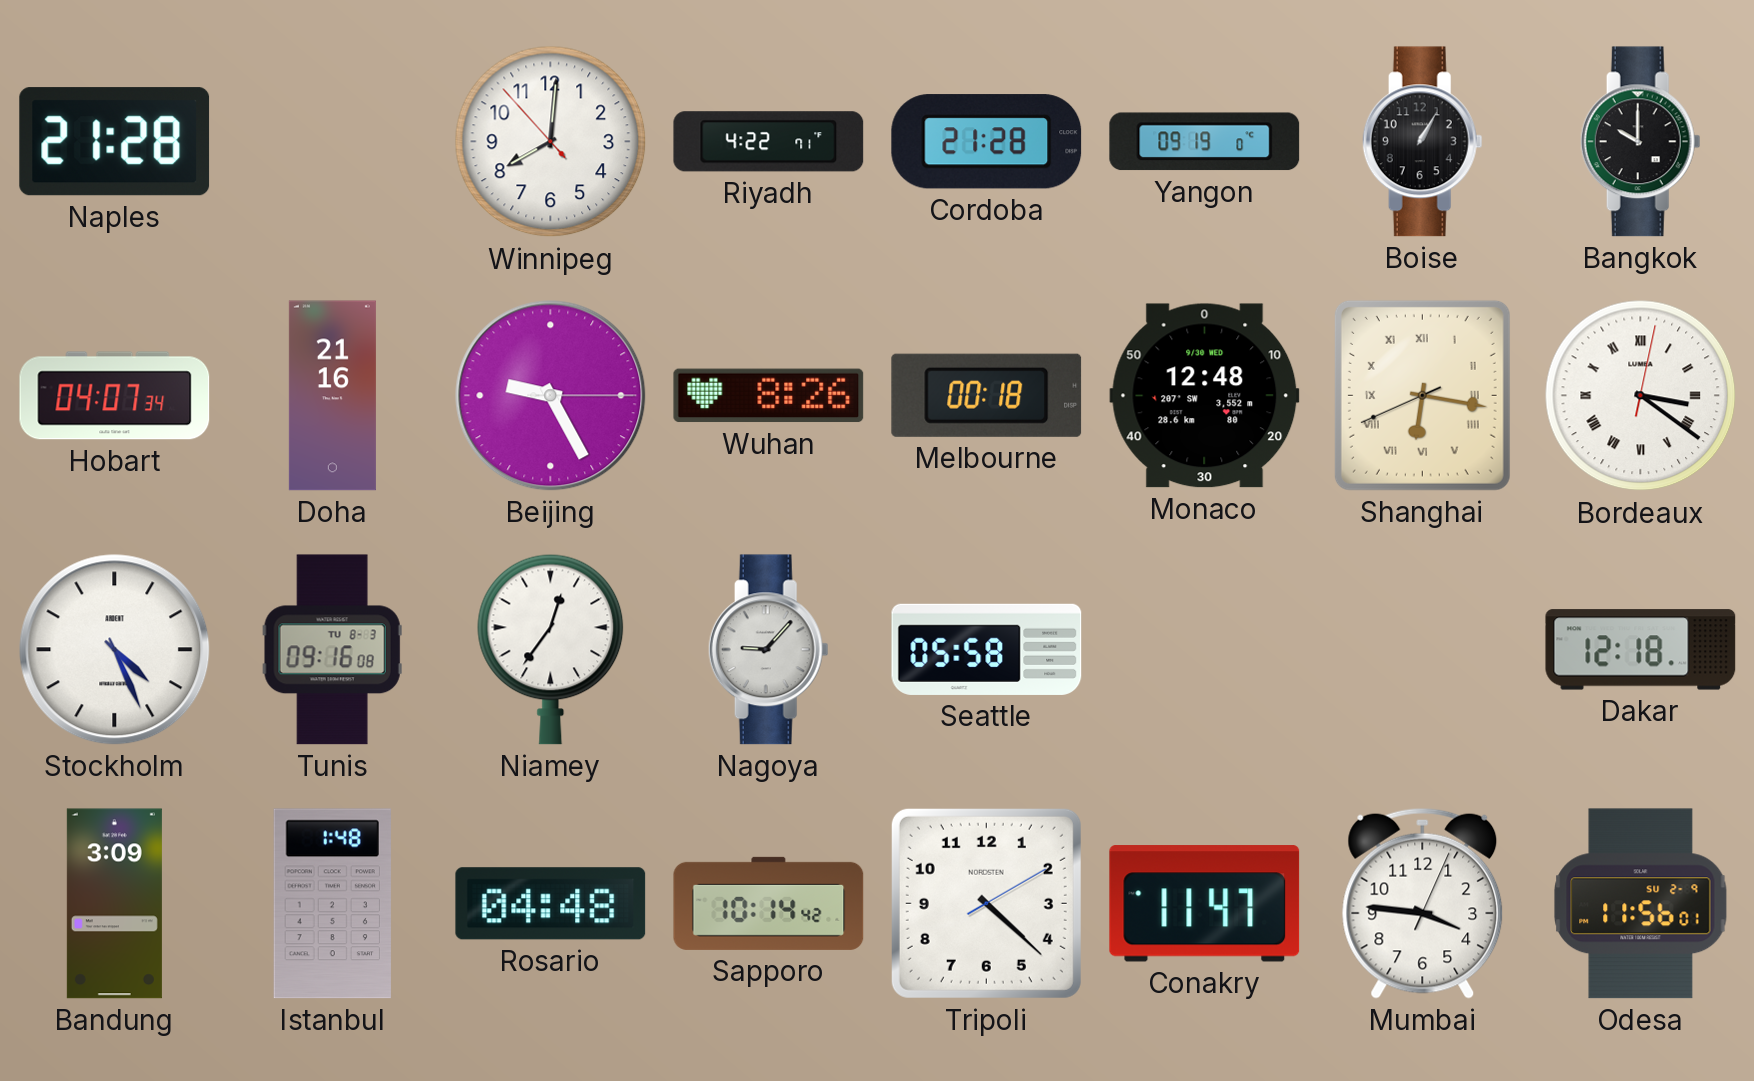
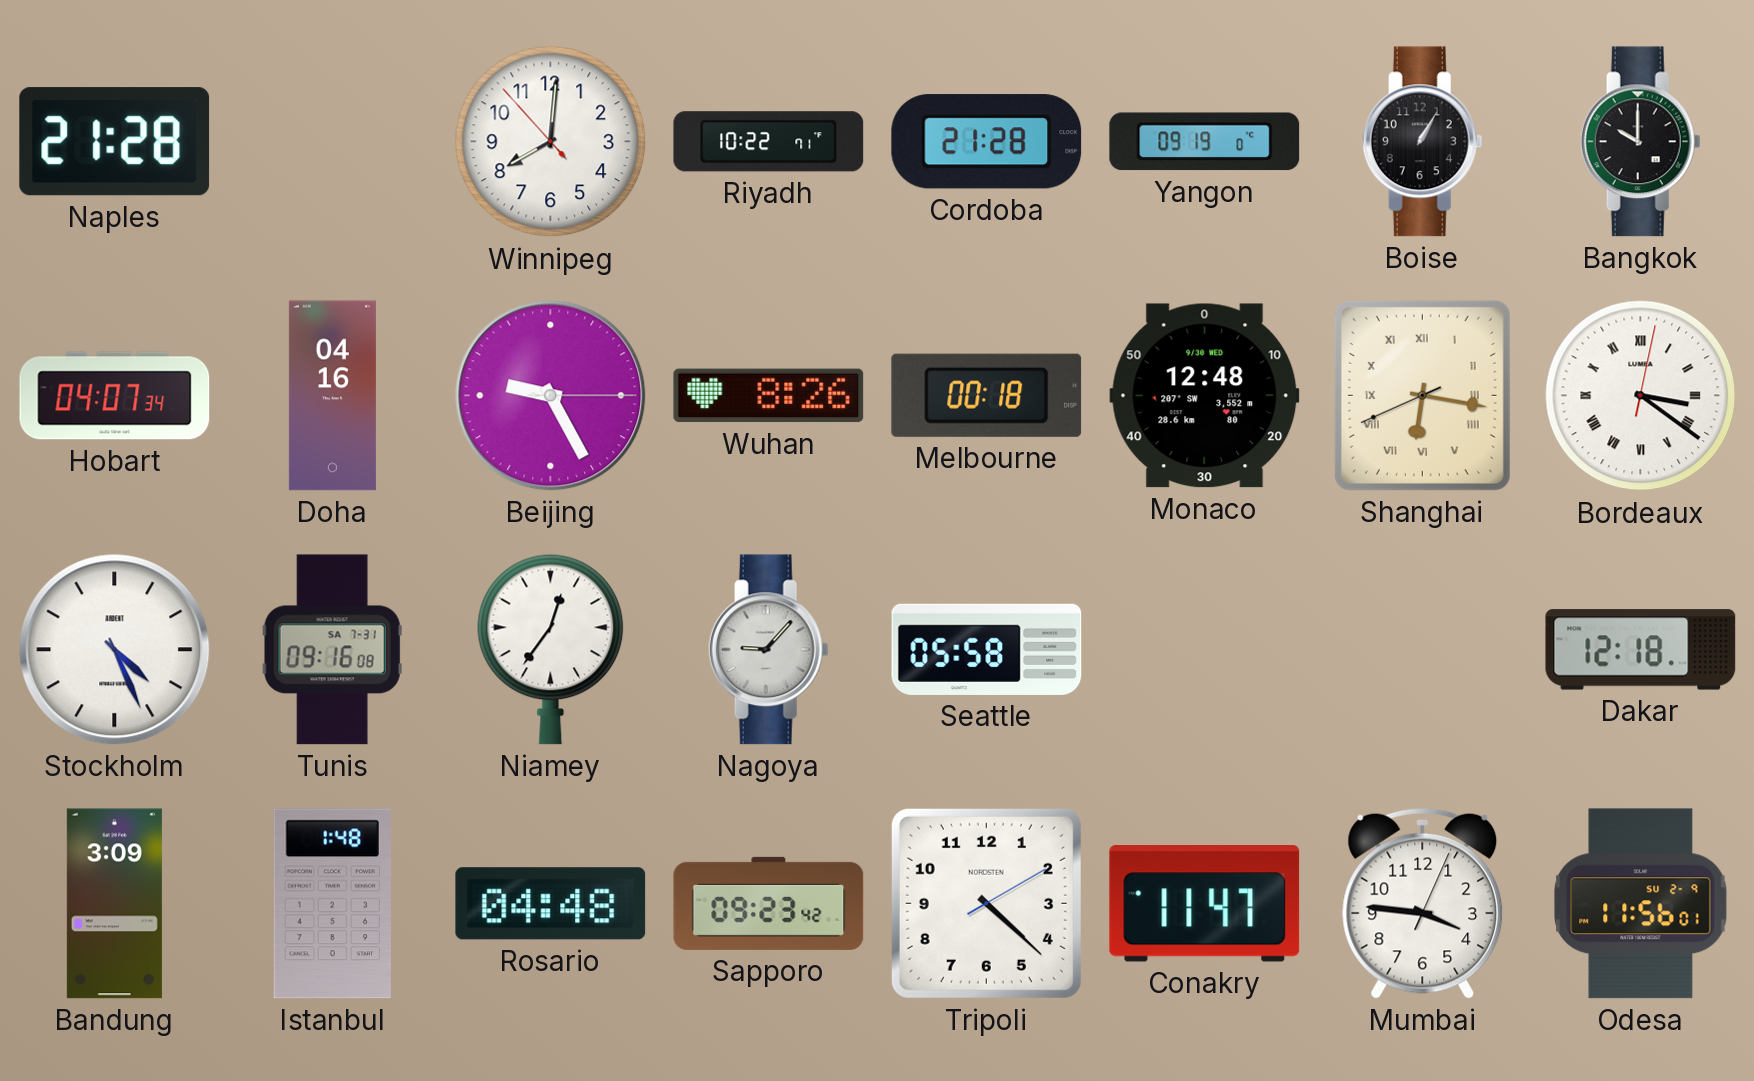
Riyadh: 4:22 -> 10:22 (769, 142)
Doha: 21:16 -> 04:16 (332, 396)
Tunis date: TU 8-3 -> SA 7-31 (332, 650)
Sapporo: 10:14 -> 09:23 (769, 903)
